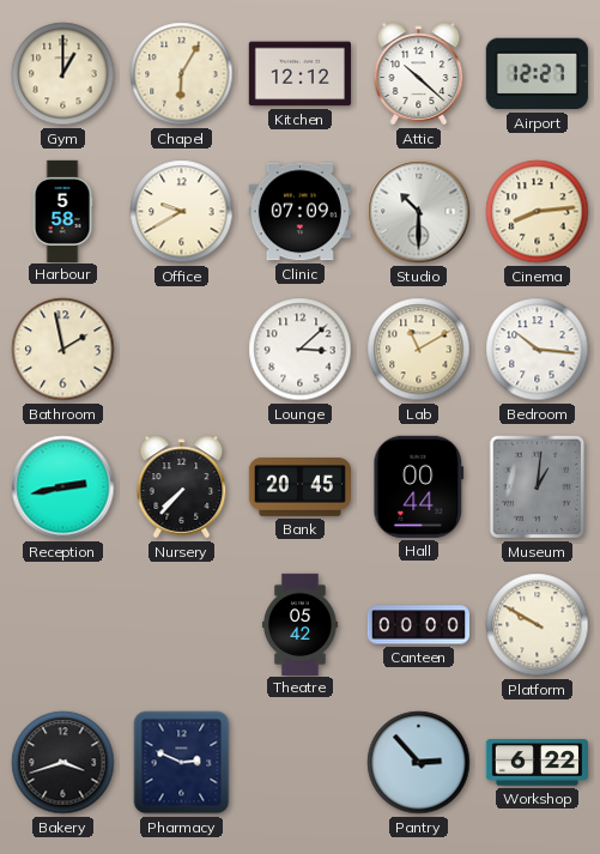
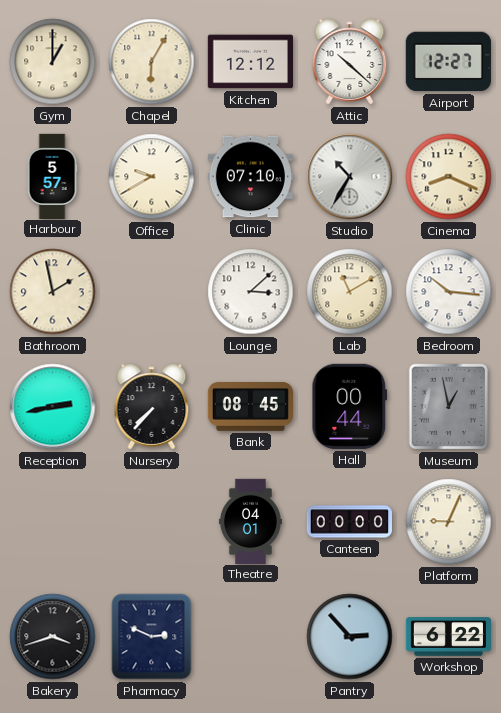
Harbour: 5:58 -> 5:57 (52, 176)
Clinic: 07:09 -> 07:10 (250, 177)
Studio: 10:30 -> 10:35 (350, 177)
Cinema: 8:14 -> 8:19 (449, 177)
Bank: 20:45 -> 08:45 (250, 407)
Museum: 1:01 -> 12:58 (449, 407)
Theatre: 05:42 -> 04:01 (250, 521)
Platform: 9:50 -> 9:04 (449, 522)
